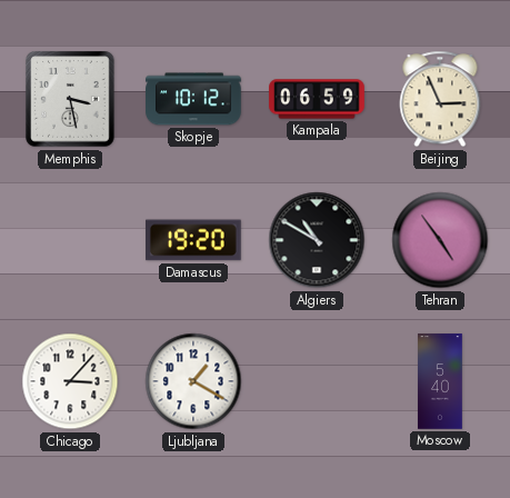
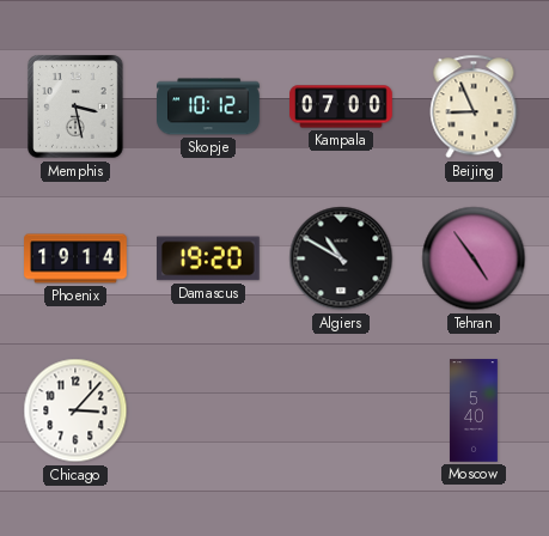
Kampala: 06:59 -> 07:00 (341, 106)
Beijing: 2:56 -> 8:56 (474, 106)
Phoenix: none -> 19:14 (75, 258)
Ljubljana: 1:20 -> none (193, 381)
